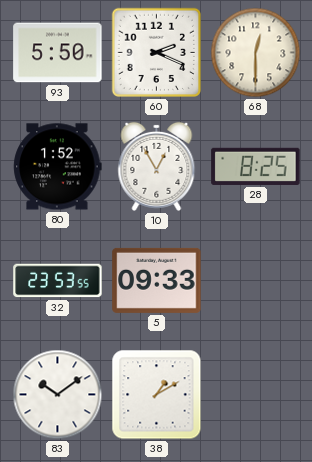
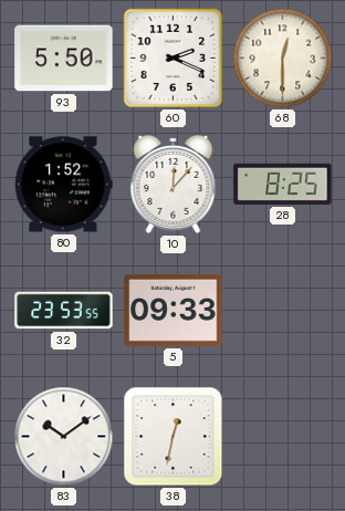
10: 12:55 -> 12:07 (174, 184)
38: 1:10 -> 12:32 (174, 437)
